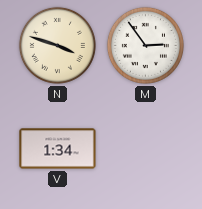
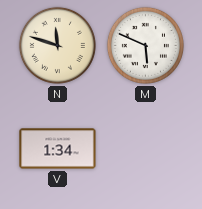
N: 3:48 -> 11:48 (57, 45)
M: 2:54 -> 5:49 (145, 45)
